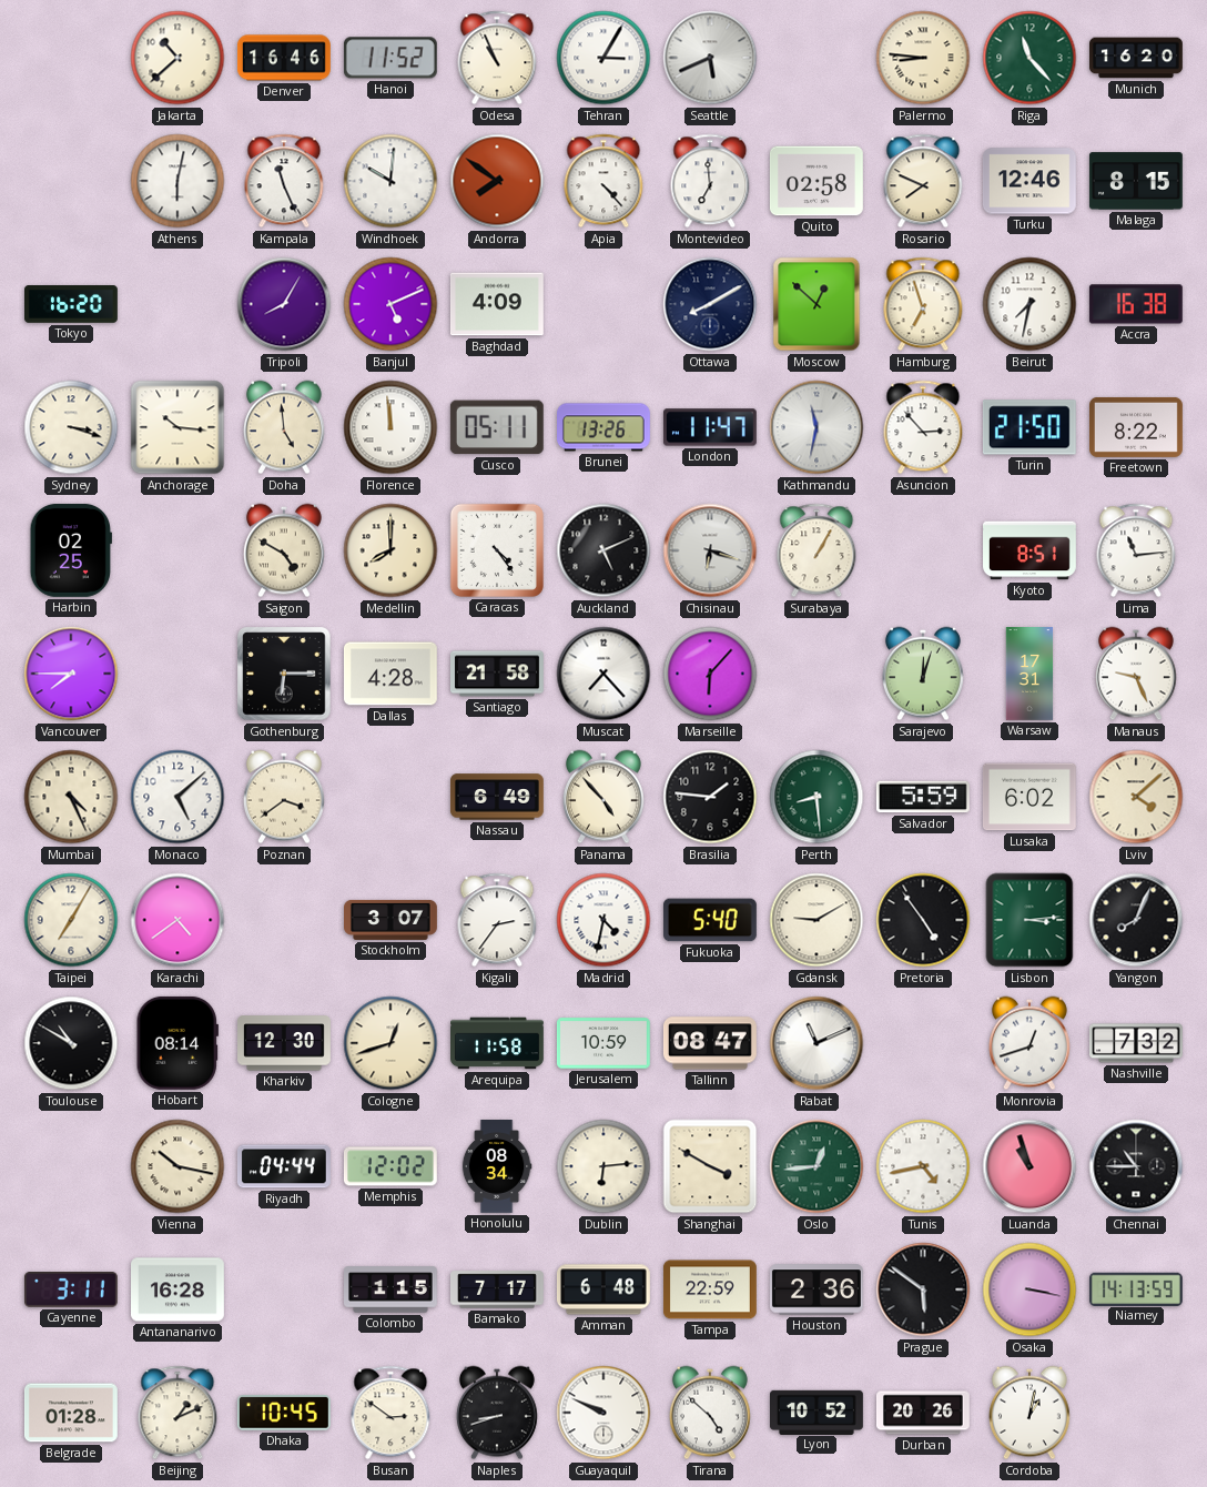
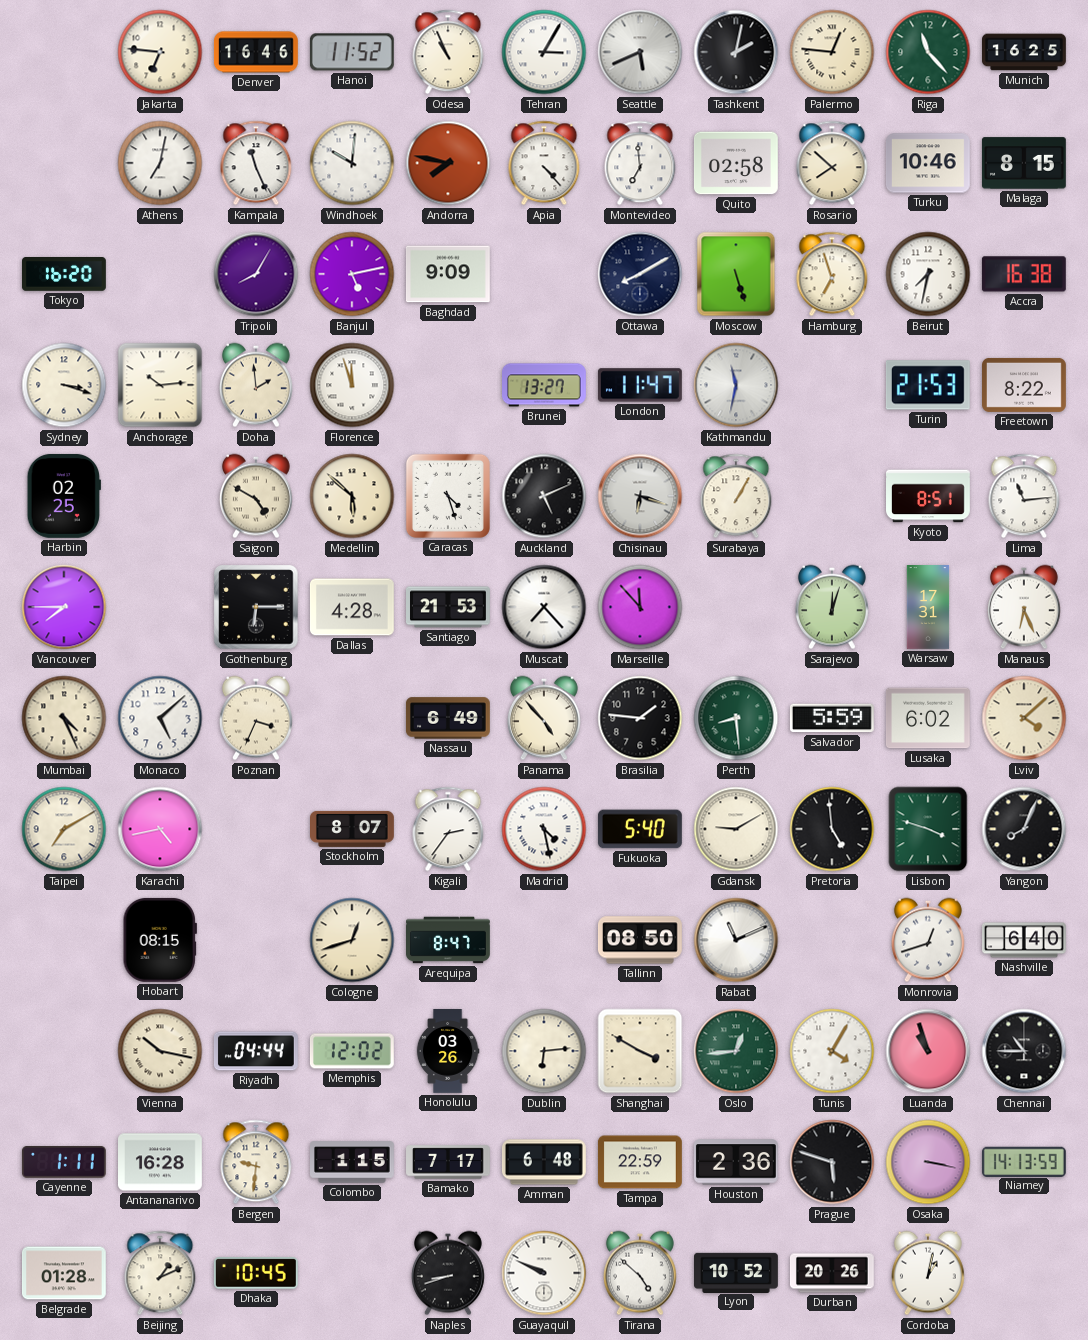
Jakarta: 10:38 -> 6:46 (160, 52)
Tashkent: none -> 2:02 (736, 52)
Palermo: 8:46 -> 12:46 (832, 52)
Munich: 16:20 -> 16:25 (1025, 52)
Athens: 6:02 -> 7:02 (160, 163)
Andorra: 7:51 -> 7:47 (448, 163)
Rosario: 7:49 -> 7:52 (832, 163)
Turku: 12:46 -> 10:46 (928, 163)
Banjul: 5:11 -> 5:13 (352, 274)
Baghdad: 4:09 -> 9:09 (448, 274)
Moscow: 12:52 -> 5:27 (736, 274)
Anchorage: 10:16 -> 10:14 (160, 385)
Doha: 4:59 -> 1:59 (256, 385)
Florence: 11:59 -> 11:57 (352, 385)
Cusco: 05:11 -> none (497, 427)
Brunei: 13:26 -> 13:27 (545, 385)
Asuncion: 2:53 -> none (923, 427)
Turin: 21:50 -> 21:53 (928, 385)
Medellin: 8:00 -> 5:52 (352, 496)
Caracas: 4:24 -> 4:27 (448, 496)
Santiago: 21:58 -> 21:53 (449, 607)
Marseille: 6:07 -> 11:53 (640, 607)
Manaus: 9:26 -> 6:26 (1024, 607)
Poznan: 3:39 -> 3:34 (256, 718)
Taipei: 7:05 -> 7:10 (64, 829)
Karachi: 4:39 -> 4:43 (160, 829)
Stockholm: 3:07 -> 8:07 (353, 829)
Madrid: 4:32 -> 4:28 (544, 829)
Pretoria: 4:54 -> 4:59 (832, 829)
Lisbon: 3:14 -> 3:48 (928, 829)
Toulouse: 10:50 -> none (71, 1043)
Hobart: 08:14 -> 08:15 (160, 940)
Kharkiv: 12:30 -> none (285, 1043)
Arequipa: 11:58 -> 8:47 (449, 940)
Jerusalem: 10:59 -> none (603, 1043)
Tallinn: 08:47 -> 08:50 (640, 940)
Nashville: 7:32 -> 6:40 (1025, 940)
Honolulu: 08:34 -> 03:26 (448, 1052)
Tunis: 4:43 -> 4:05 (832, 1051)
Cayenne: 3:11 -> 1:11 (64, 1163)
Bergen: none -> 9:31 (256, 1162)
Prague: 5:51 -> 5:48 (832, 1162)
Busan: 2:51 -> none (390, 1413)
